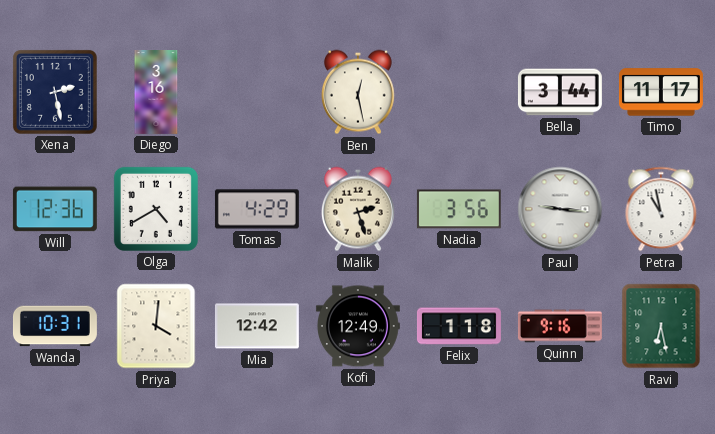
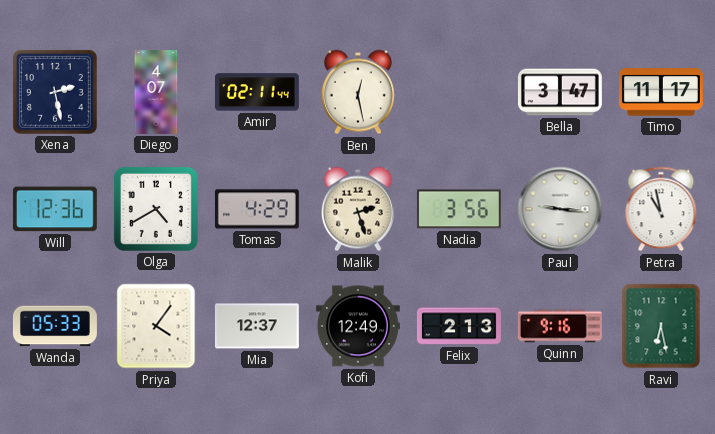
Diego: 3:16 -> 4:07 (156, 93)
Amir: none -> 02:11 (257, 92)
Bella: 3:44 -> 3:47 (560, 92)
Wanda: 10:31 -> 05:33 (55, 326)
Priya: 4:01 -> 4:06 (156, 326)
Mia: 12:42 -> 12:37 (257, 326)
Felix: 1:18 -> 2:13 (459, 326)
